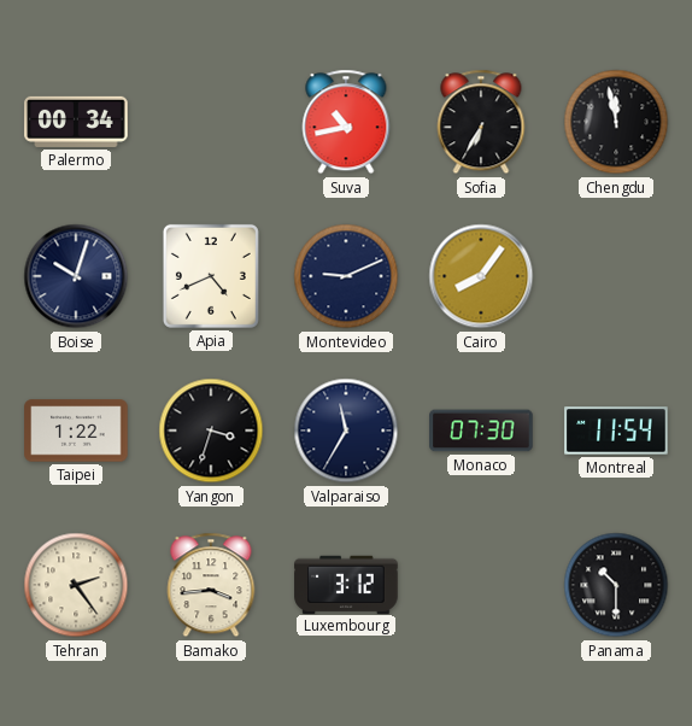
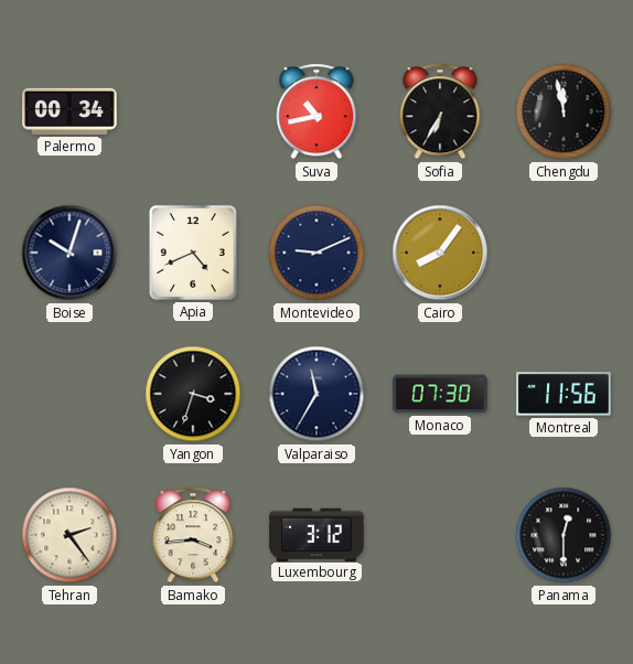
Taipei: 1:22 -> none (76, 431)
Montreal: 11:54 -> 11:56 (564, 394)
Panama: 10:30 -> 12:30 (564, 535)
